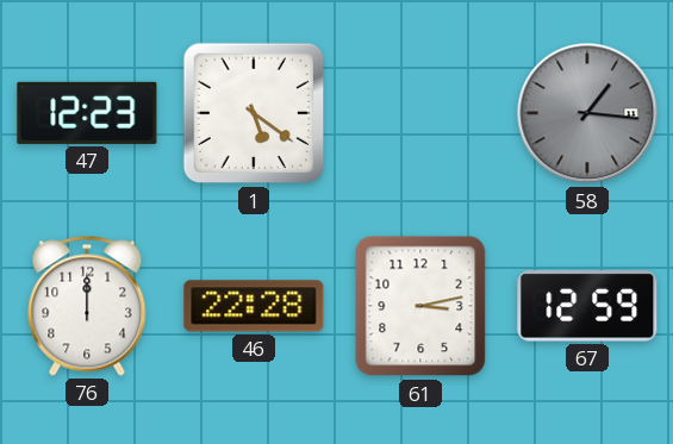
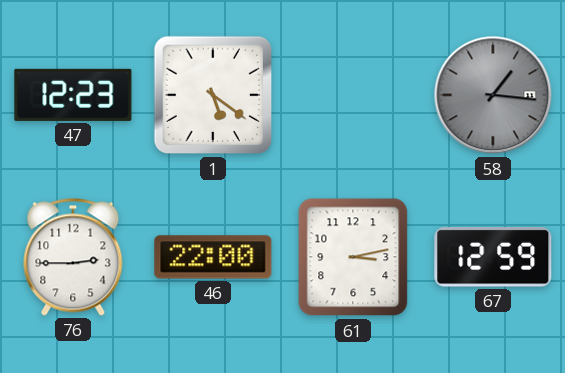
76: 12:00 -> 2:45 (73, 257)
46: 22:28 -> 22:00 (213, 257)
